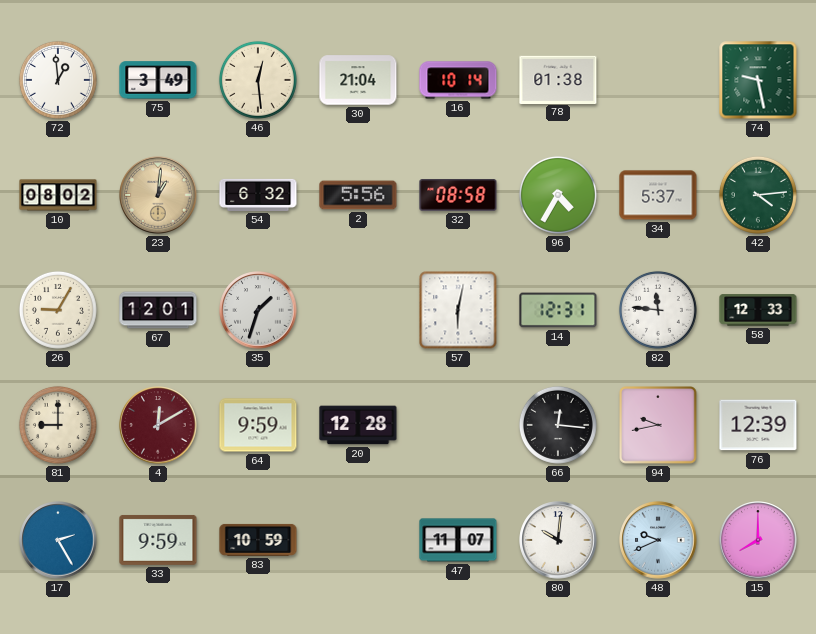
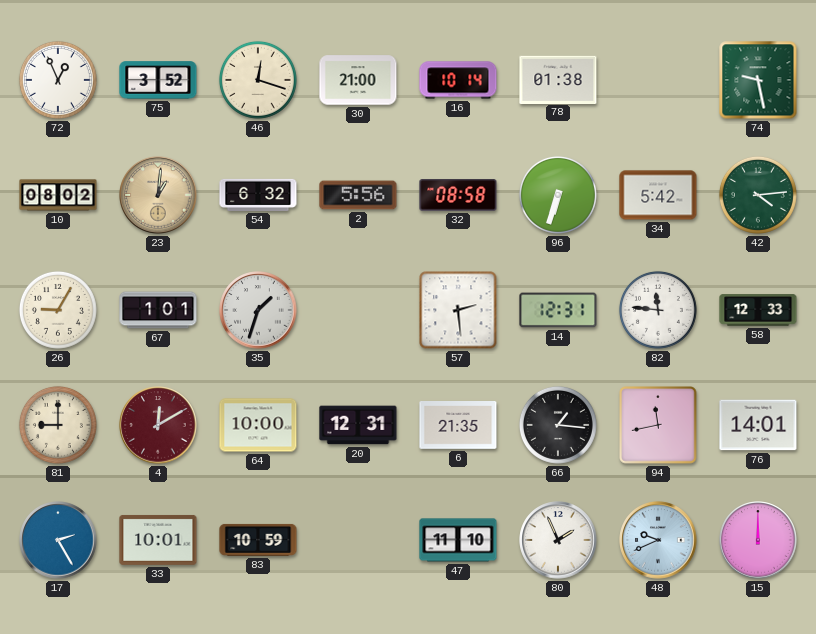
72: 12:59 -> 12:56 (58, 80)
75: 3:49 -> 3:52 (158, 80)
46: 12:29 -> 12:18 (258, 80)
30: 21:04 -> 21:00 (358, 80)
96: 4:35 -> 6:33 (558, 195)
34: 5:37 -> 5:42 (658, 195)
67: 12:01 -> 1:01 (158, 310)
57: 6:02 -> 2:29 (458, 310)
64: 9:59 -> 10:00 (258, 425)
20: 12:28 -> 12:31 (358, 425)
6: none -> 21:35 (458, 426)
66: 12:16 -> 1:16 (558, 425)
94: 9:43 -> 11:43 (658, 425)
76: 12:39 -> 14:01 (758, 425)
33: 9:59 -> 10:01 (158, 540)
47: 11:07 -> 11:10 (458, 540)
80: 10:01 -> 1:56 (558, 540)
15: 8:00 -> 12:00 (758, 540)
